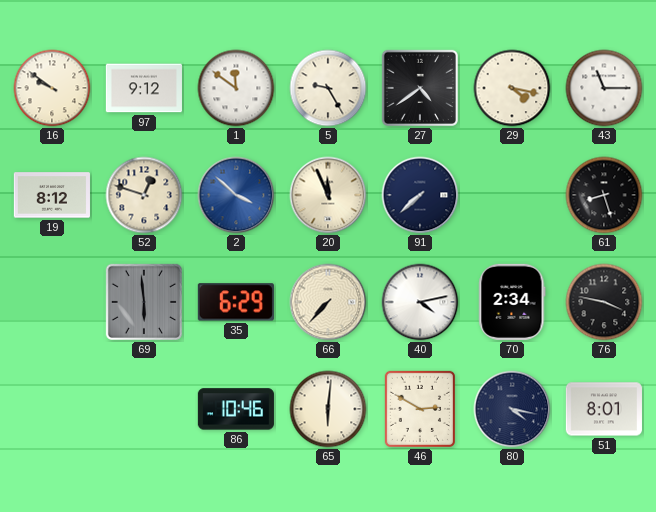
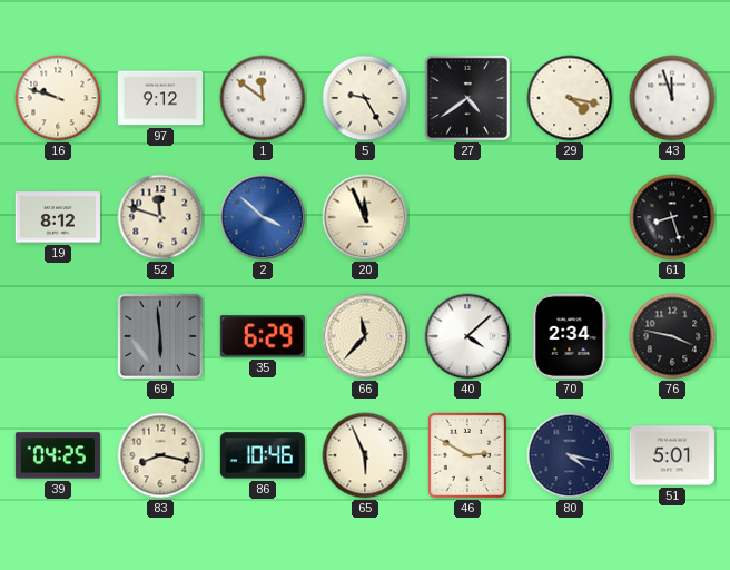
16: 9:51 -> 9:48 (58, 98)
43: 11:15 -> 11:57 (672, 98)
52: 12:48 -> 11:48 (160, 217)
91: 7:38 -> none (420, 195)
66: 7:37 -> 11:37 (365, 336)
40: 4:13 -> 4:08 (467, 336)
39: none -> 04:25 (58, 455)
83: none -> 8:17 (160, 455)
65: 6:01 -> 5:56 (365, 455)
51: 8:01 -> 5:01 (672, 455)
